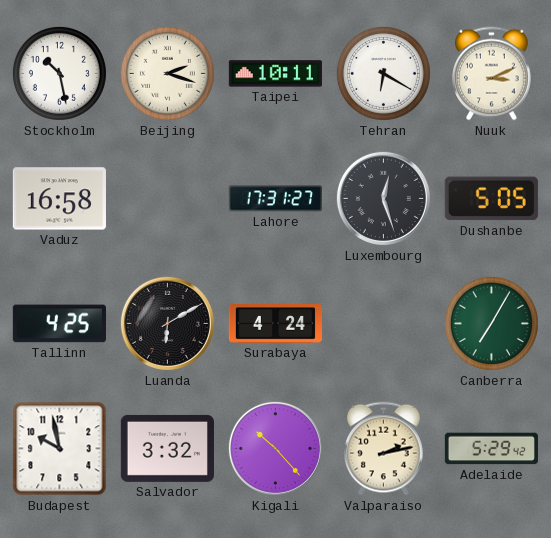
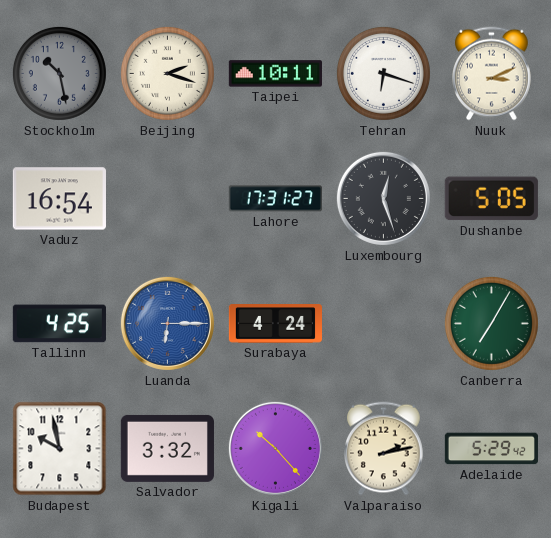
Stockholm dial: white -> grey (59, 73)
Tehran: 6:20 -> 6:18 (383, 73)
Vaduz: 16:58 -> 16:54 (59, 199)
Luanda: 6:10 -> 6:15 (167, 323)
Luanda dial: black -> blue (167, 323)
